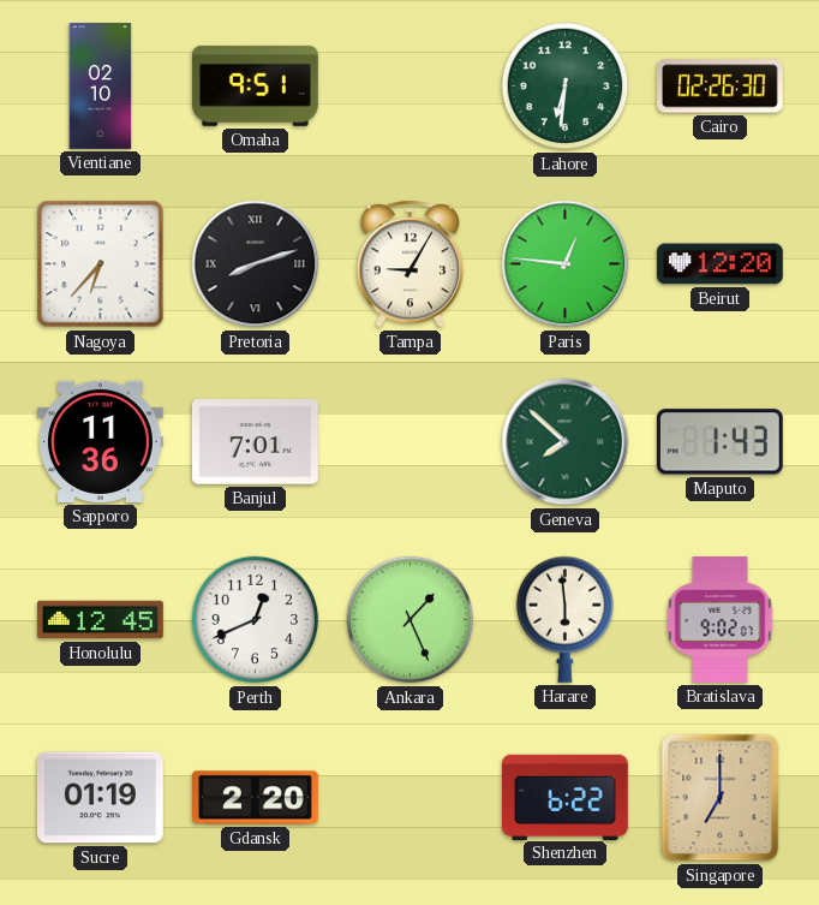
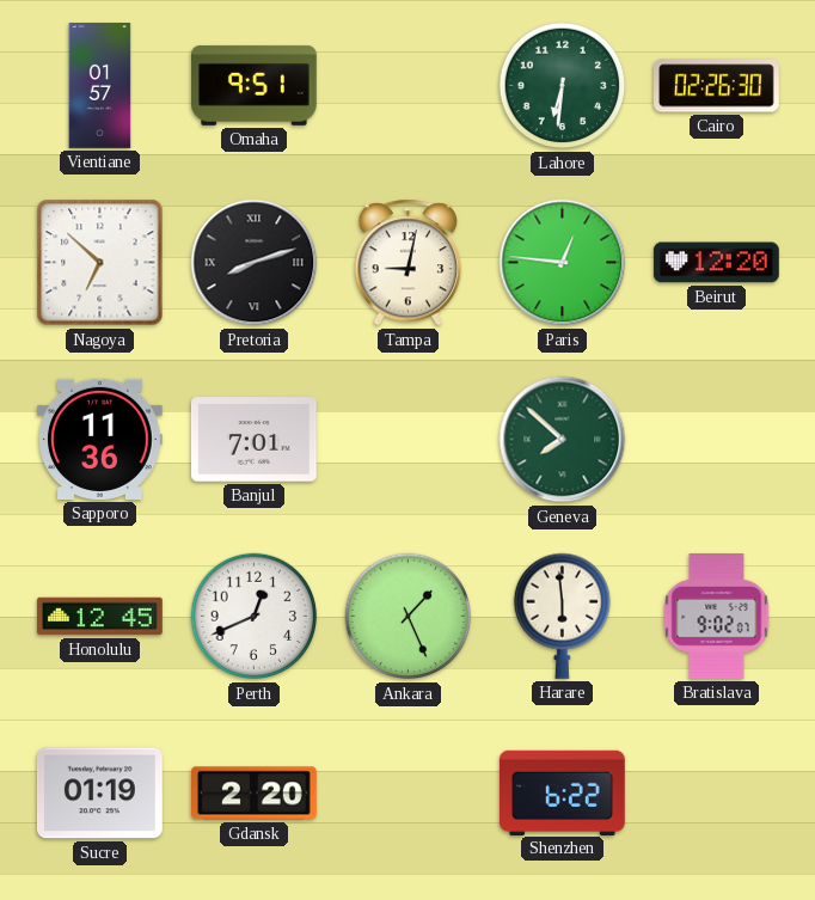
Vientiane: 02:10 -> 01:57 (100, 86)
Nagoya: 6:37 -> 6:52 (100, 263)
Tampa: 9:05 -> 9:02 (409, 263)
Maputo: 1:43 -> none (719, 442)
Singapore: 7:00 -> none (721, 798)
